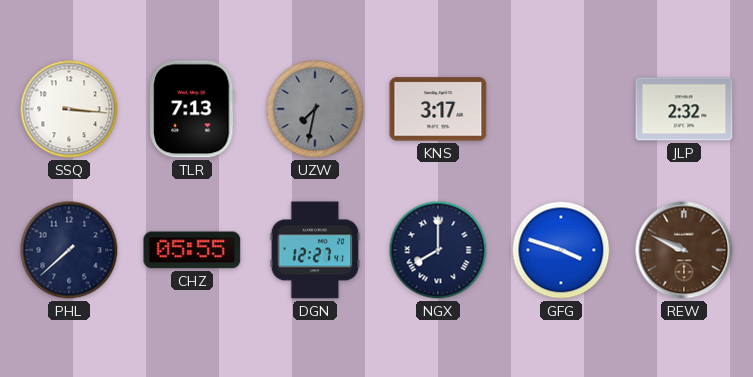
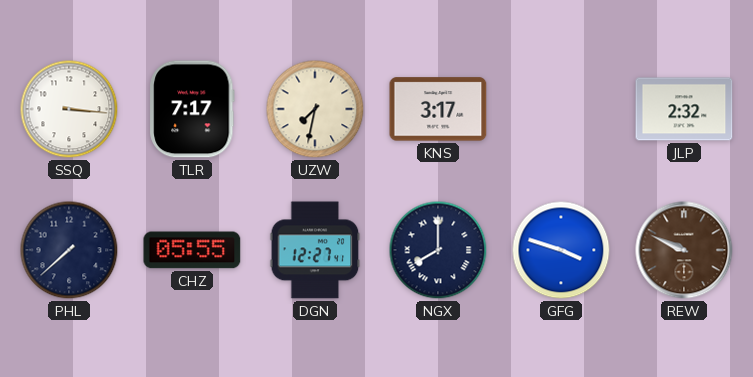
TLR: 7:13 -> 7:17 (192, 109)
UZW dial: grey -> cream (315, 109)
